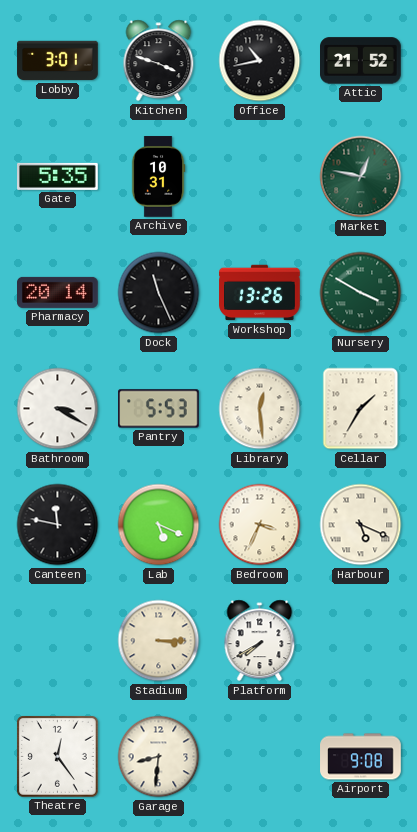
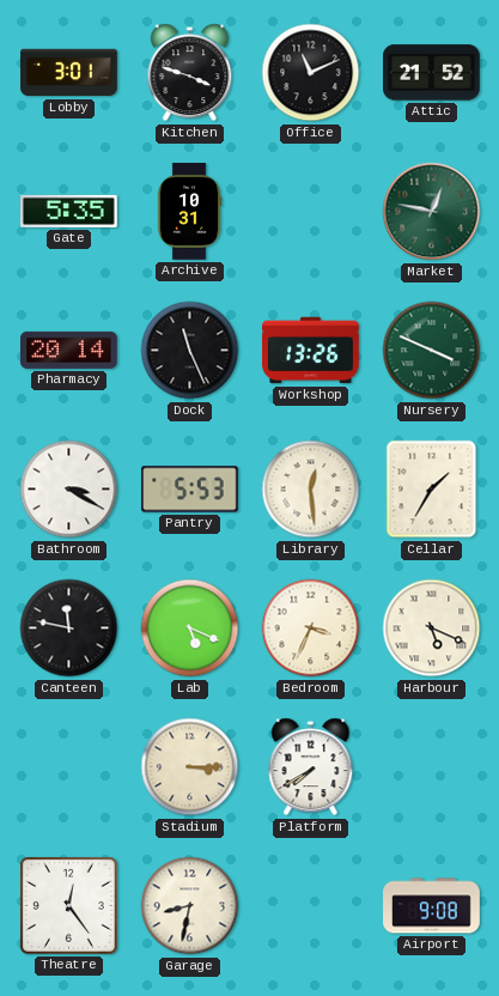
Office: 10:43 -> 11:11 (311, 73)
Nursery: 3:50 -> 3:49 (432, 351)
Garage: 8:31 -> 8:32 (190, 906)
